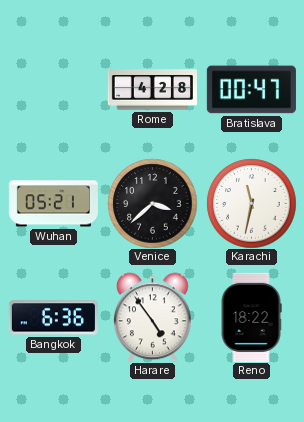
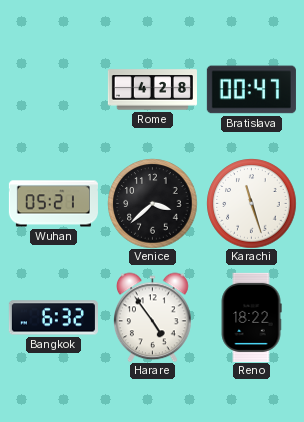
Karachi: 11:32 -> 11:27 (251, 203)
Bangkok: 6:36 -> 6:32 (53, 318)
